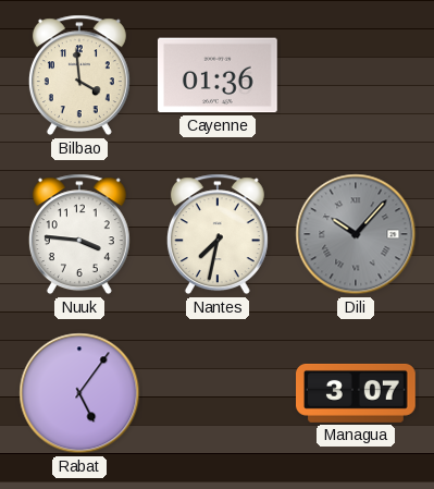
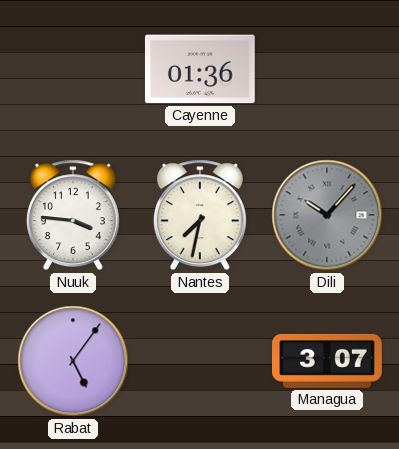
Bilbao: 3:59 -> none (79, 75)
